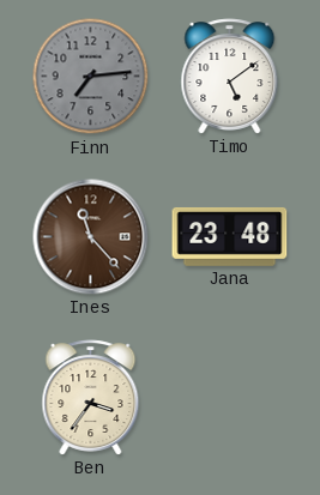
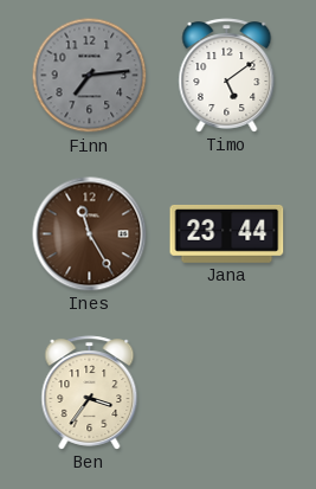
Ines: 11:23 -> 11:25 (90, 234)
Jana: 23:48 -> 23:44 (227, 234)
